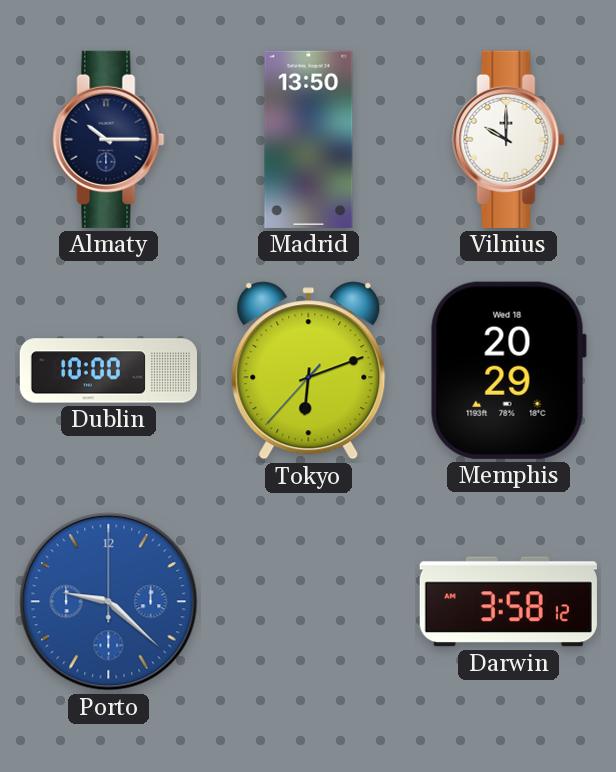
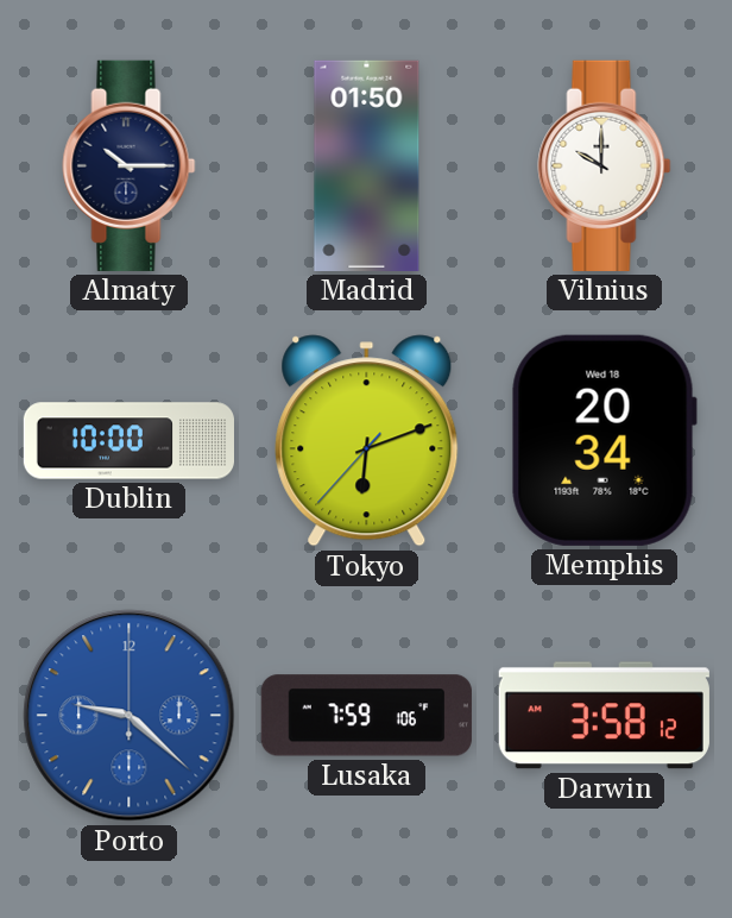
Madrid: 13:50 -> 01:50 (367, 165)
Memphis: 20:29 -> 20:34 (604, 440)
Lusaka: none -> 7:59 (366, 716)
